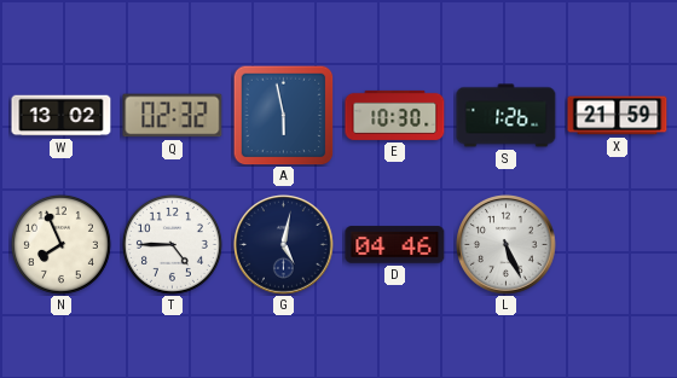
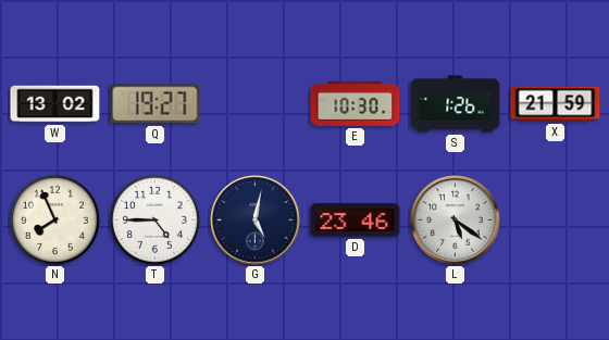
Q: 02:32 -> 19:27 (156, 104)
A: 5:58 -> none (283, 115)
D: 04:46 -> 23:46 (356, 221)
L: 5:26 -> 5:21 (456, 221)
